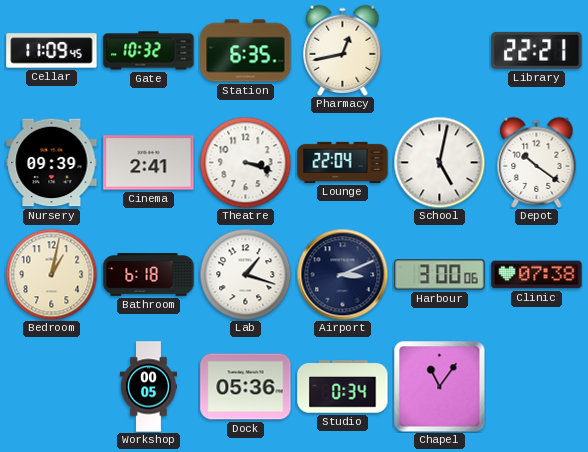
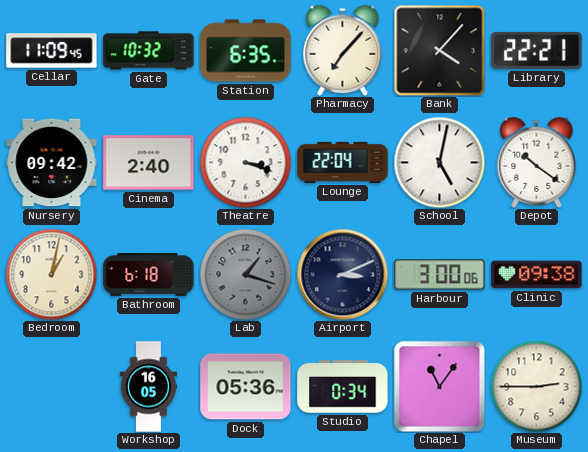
Pharmacy: 12:43 -> 7:07 (343, 50)
Bank: none -> 4:07 (439, 50)
Nursery: 09:39 -> 09:42 (52, 163)
Cinema: 2:41 -> 2:40 (149, 163)
Lab dial: white -> grey (245, 274)
Clinic: 07:38 -> 09:38 (537, 275)
Workshop: 00:05 -> 16:05 (148, 387)
Museum: none -> 2:45 (536, 386)
